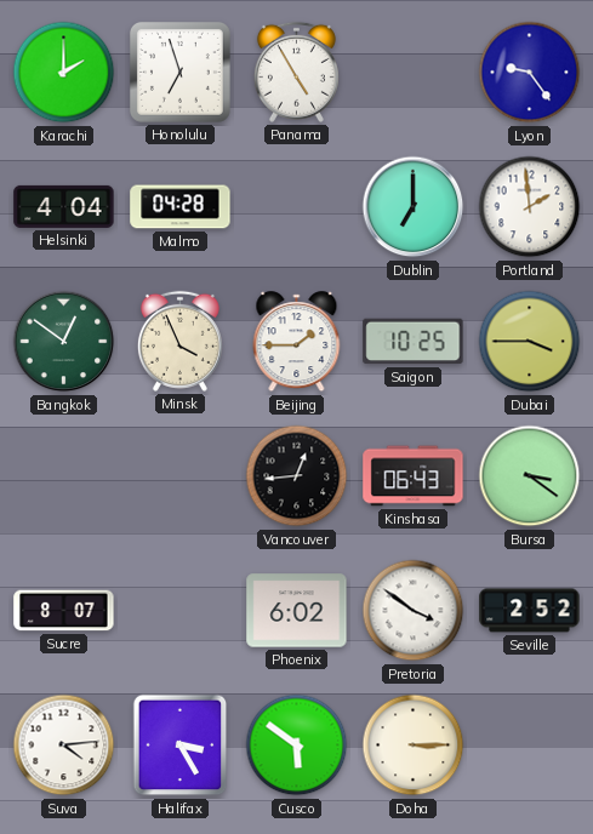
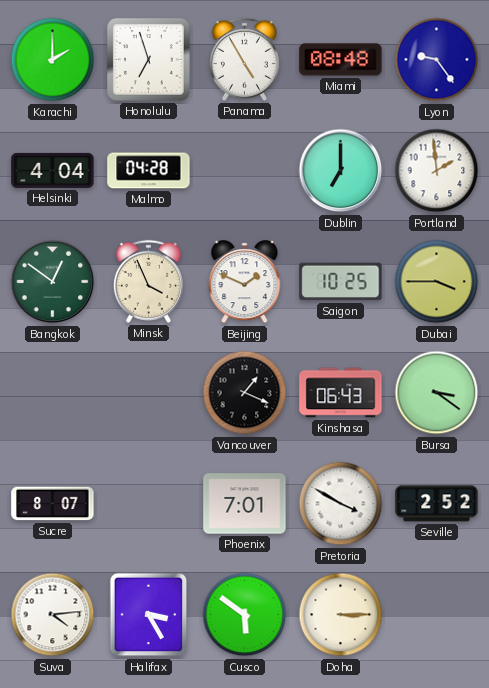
Miami: none -> 08:48 (341, 60)
Beijing: 1:45 -> 1:49 (245, 282)
Vancouver: 12:44 -> 1:19 (245, 393)
Phoenix: 6:02 -> 7:01 (245, 504)
Pretoria: 3:51 -> 3:50 (341, 504)
